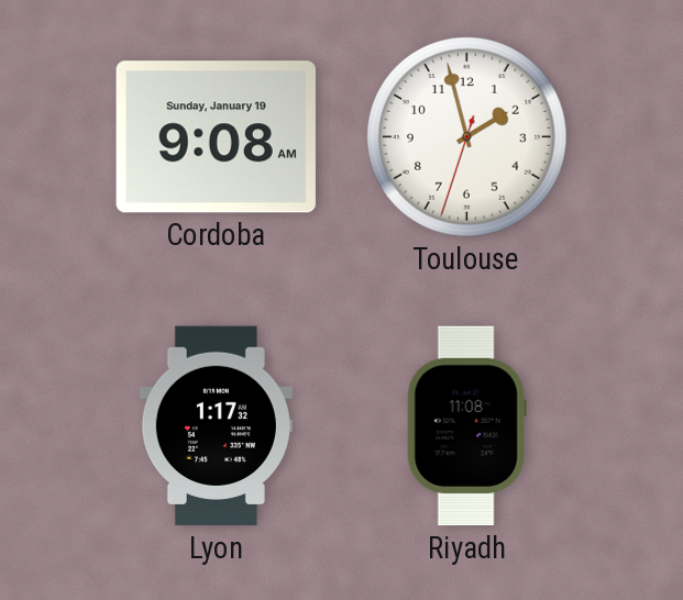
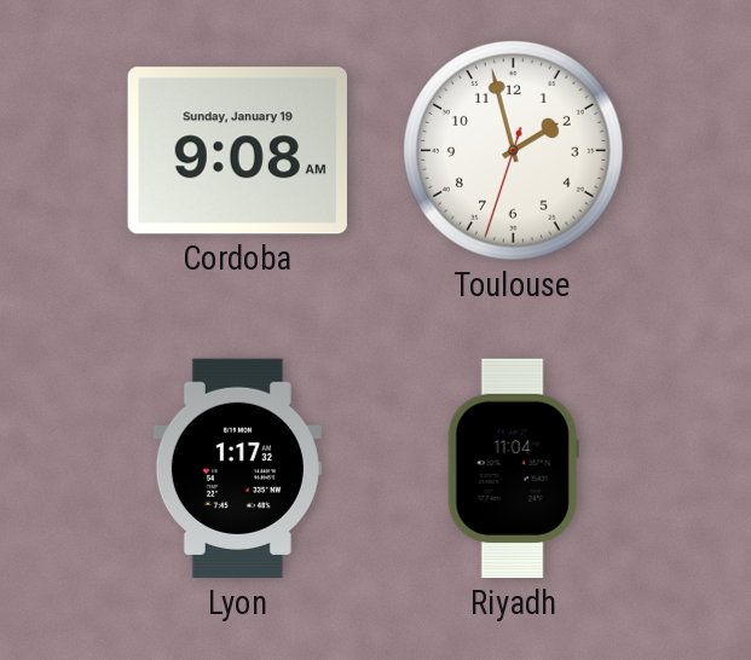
Riyadh: 11:08 -> 11:04 (513, 469)
